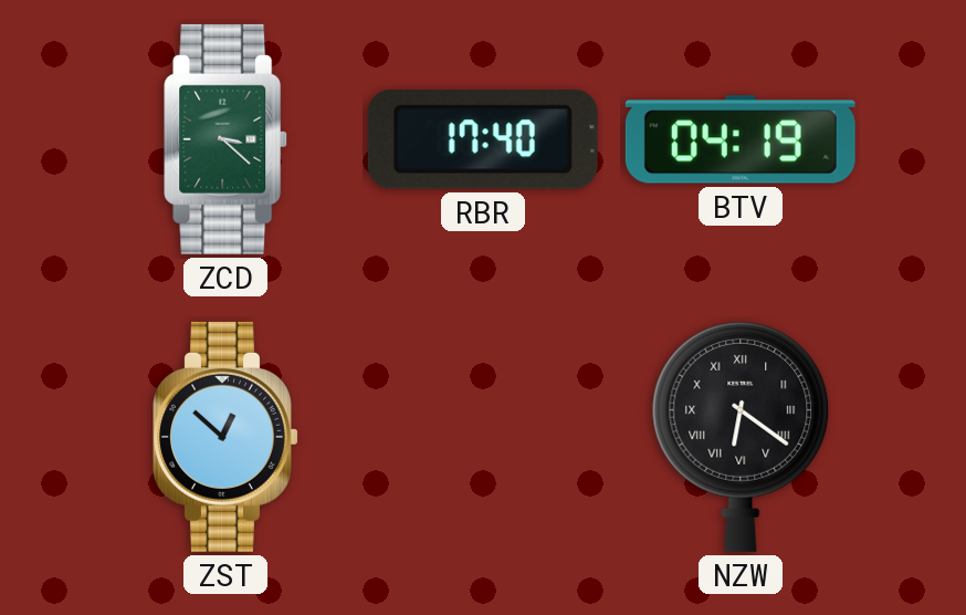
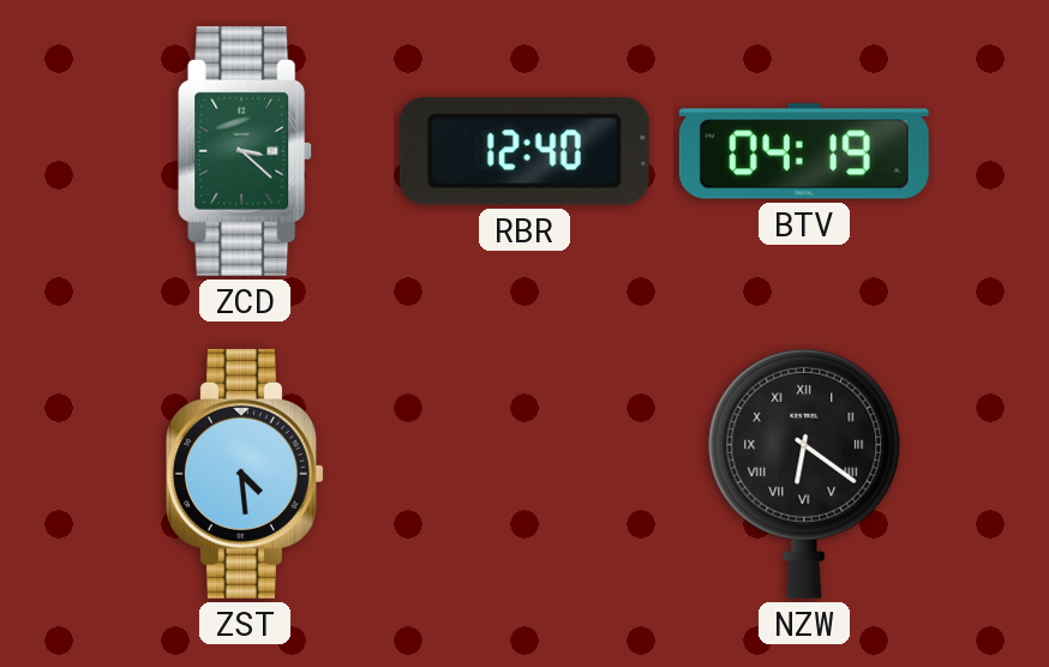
RBR: 17:40 -> 12:40 (524, 152)
ZST: 12:52 -> 4:29 (245, 474)
